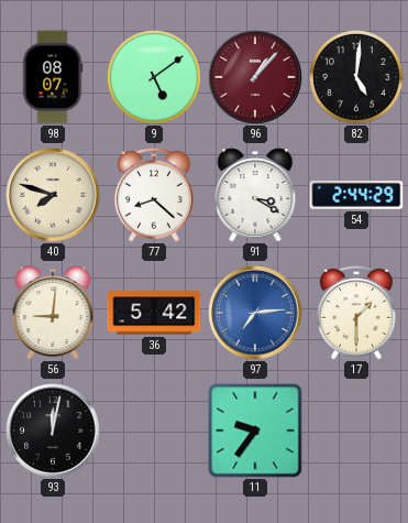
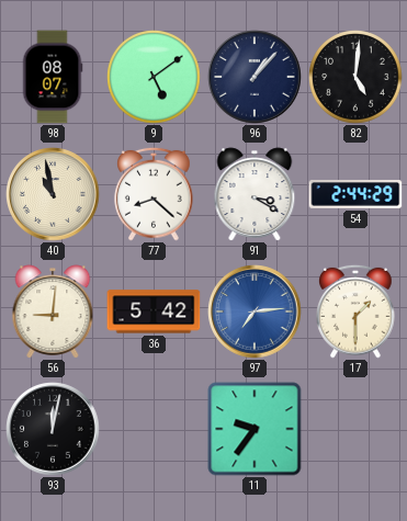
96 dial: burgundy -> navy (255, 77)
40: 7:48 -> 10:58 (53, 194)
